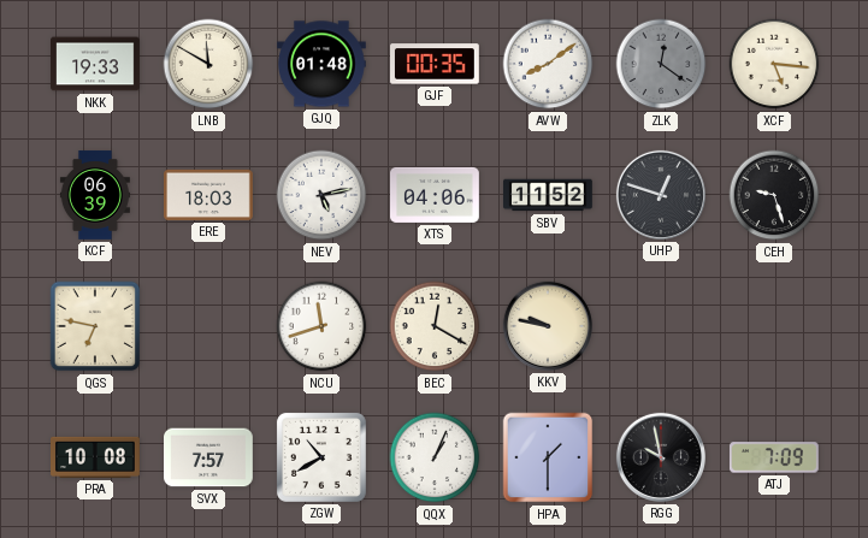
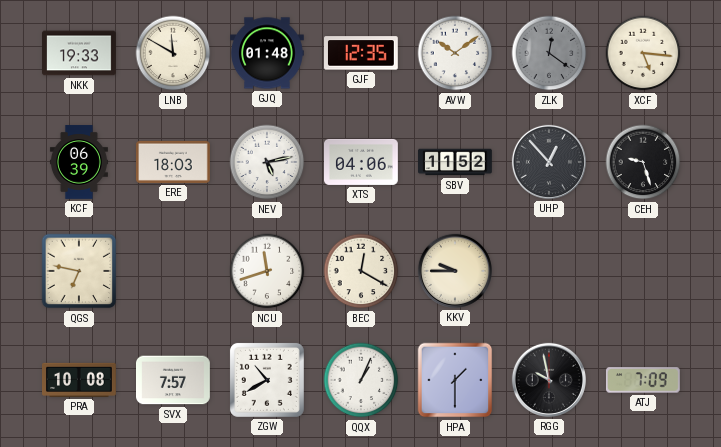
GJF: 00:35 -> 12:35 (362, 53)
AVW: 8:09 -> 10:09 (455, 53)
UHP: 12:48 -> 12:53 (549, 162)
KKV: 9:47 -> 9:45 (455, 271)
